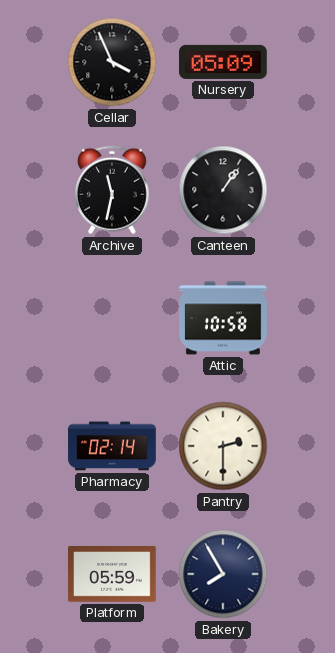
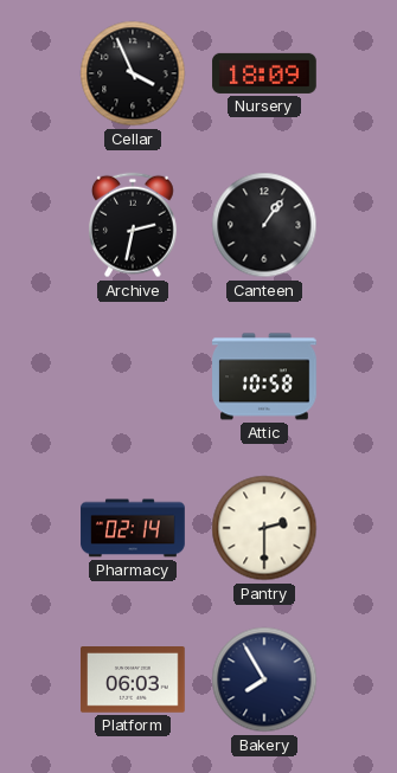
Nursery: 05:09 -> 18:09 (264, 73)
Archive: 11:32 -> 2:32 (133, 225)
Platform: 05:59 -> 06:03 (133, 681)
